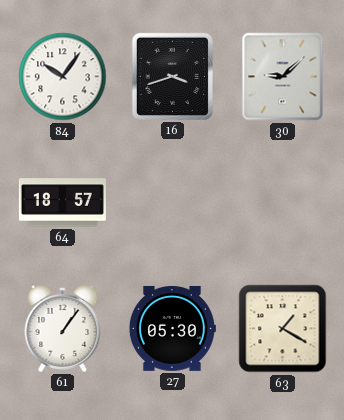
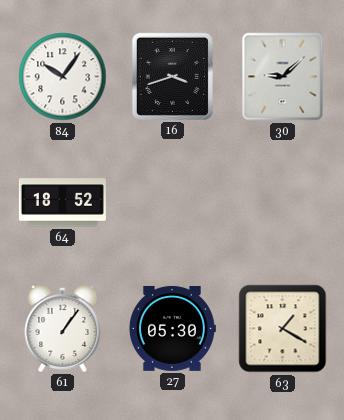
64: 18:57 -> 18:52 (62, 203)
